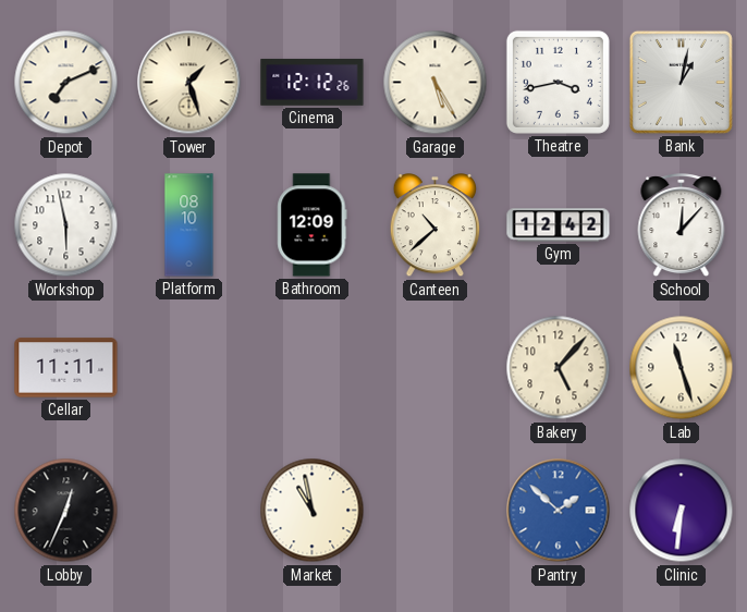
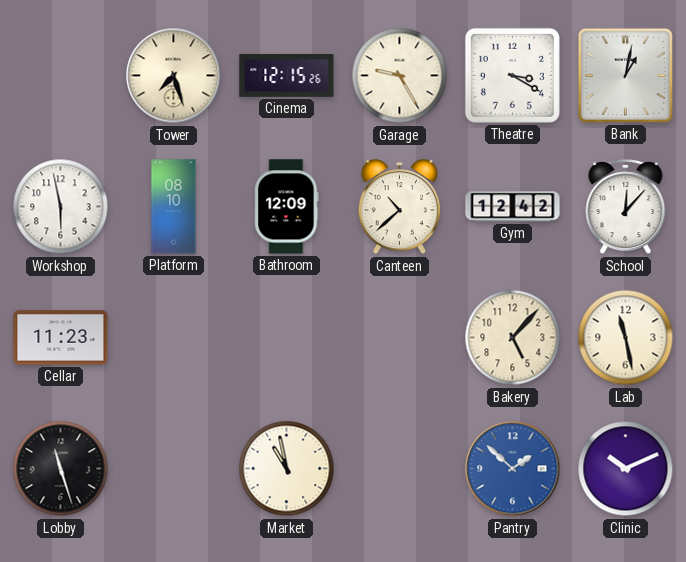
Depot: 7:11 -> none (66, 83)
Tower: 1:27 -> 7:27 (174, 76)
Cinema: 12:12 -> 12:15 (287, 75)
Garage: 5:25 -> 9:25 (400, 76)
Theatre: 3:43 -> 3:20 (512, 75)
Cellar: 11:11 -> 11:23 (61, 338)
Lab: 11:27 -> 11:28 (626, 338)
Lobby: 12:34 -> 11:27 (61, 469)
Clinic: 6:31 -> 10:11 (626, 469)
